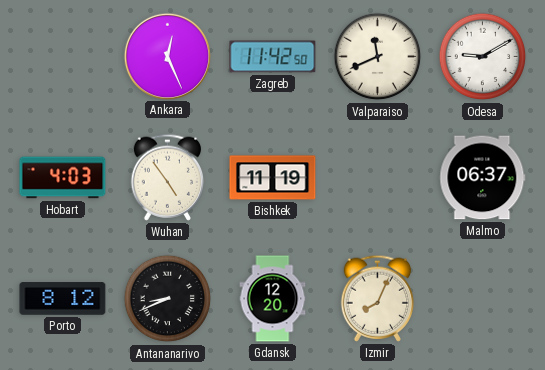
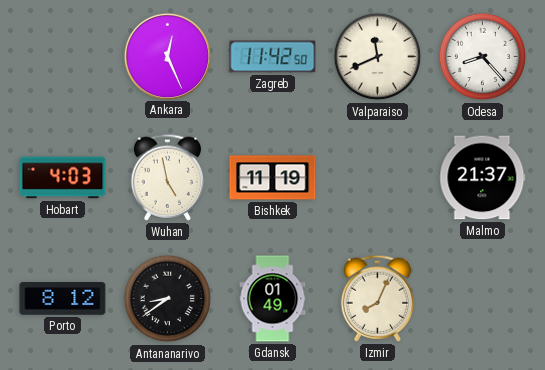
Odesa: 9:10 -> 8:23 (483, 57)
Wuhan: 4:54 -> 4:58 (168, 177)
Malmo: 06:37 -> 21:37 (483, 178)
Antananarivo: 8:41 -> 8:39 (168, 299)
Gdansk: 12:20 -> 01:49 (273, 299)
